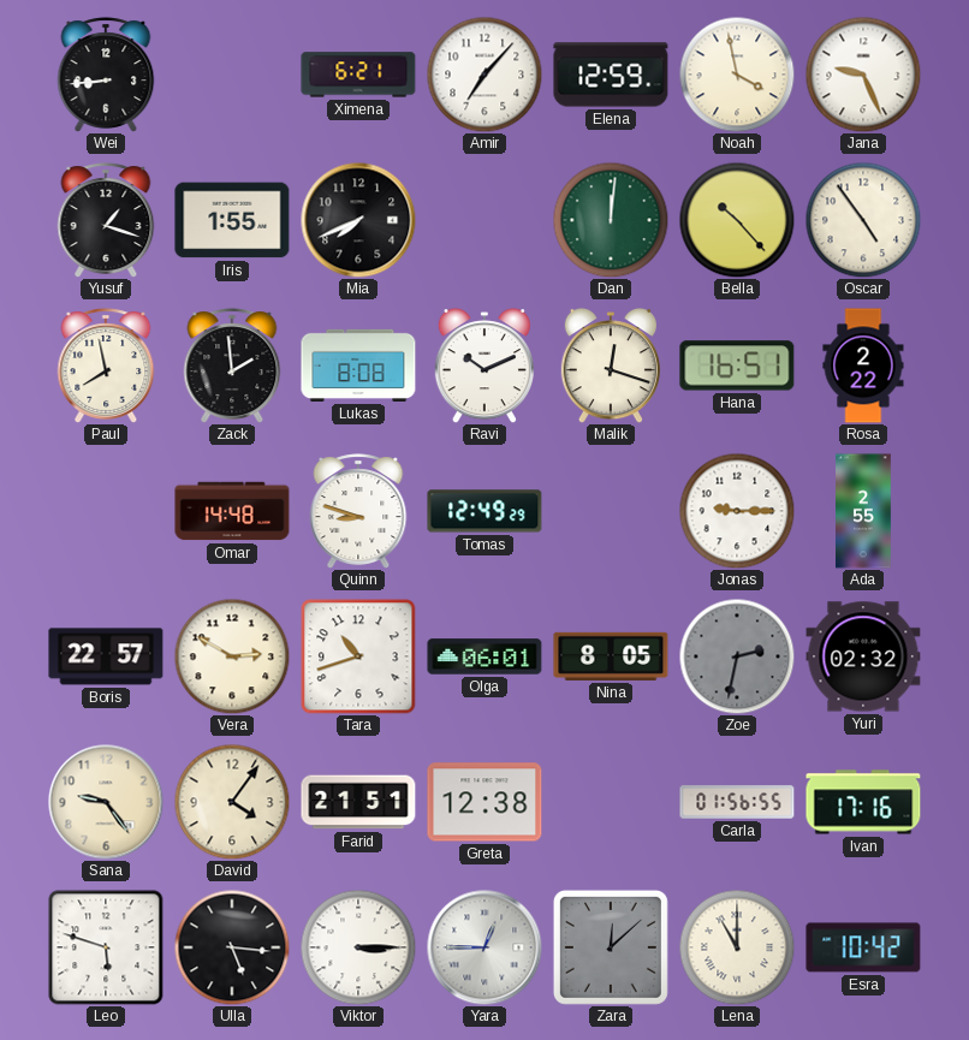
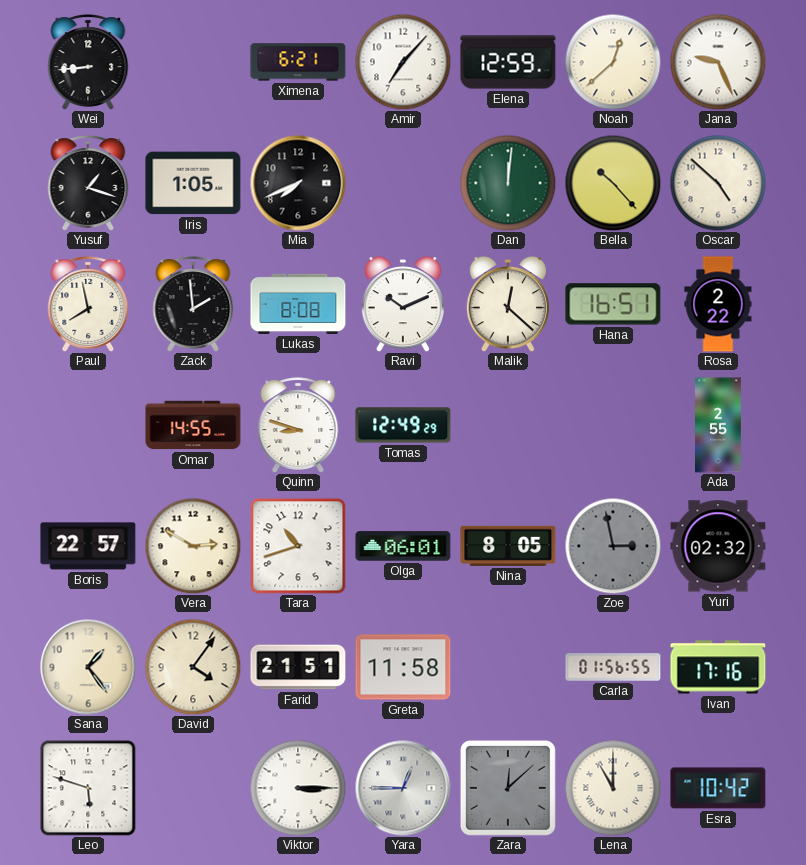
Noah: 3:58 -> 12:38 (613, 62)
Iris: 1:55 -> 1:05 (193, 183)
Oscar: 4:54 -> 4:52 (718, 183)
Malik: 12:18 -> 12:22 (508, 304)
Omar: 14:48 -> 14:55 (193, 425)
Jonas: 9:15 -> none (737, 511)
Zoe: 2:32 -> 2:58 (613, 546)
Sana: 9:24 -> 1:24 (88, 667)
Greta: 12:38 -> 11:58 (403, 667)
Ulla: 5:16 -> none (232, 947)
